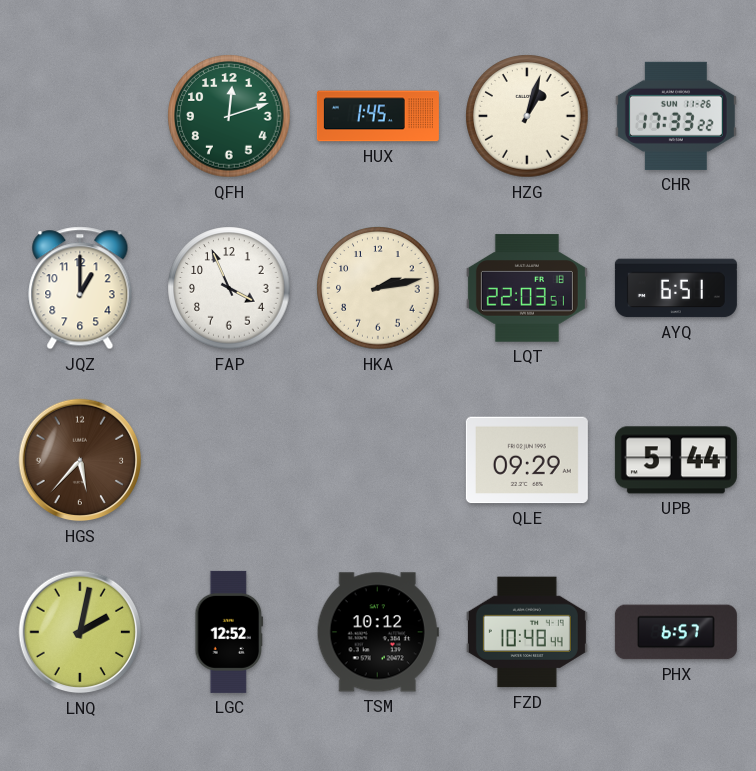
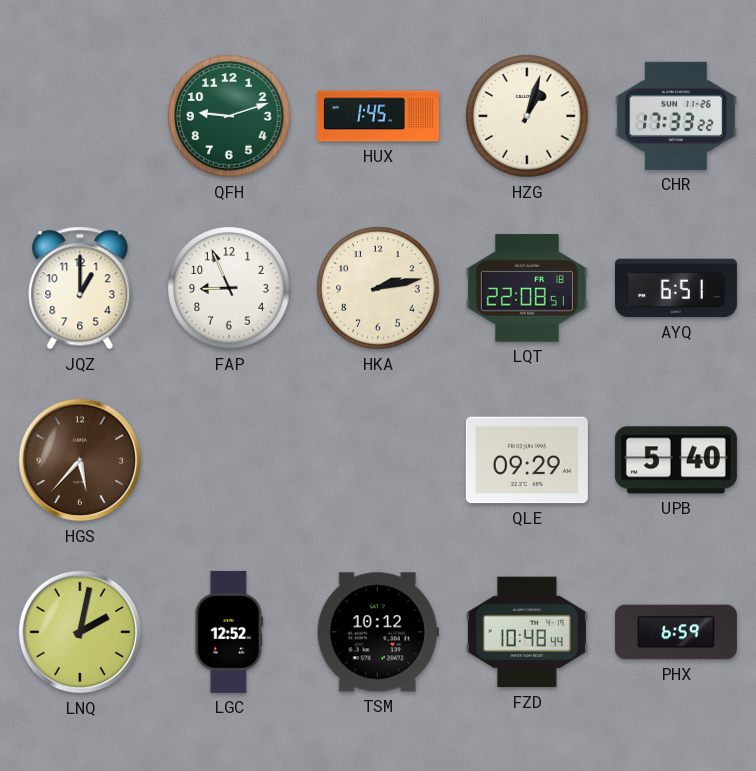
QFH: 12:12 -> 9:12 (229, 116)
FAP: 3:56 -> 8:56 (229, 288)
LQT: 22:03 -> 22:08 (527, 288)
UPB: 5:44 -> 5:40 (676, 460)
PHX: 6:57 -> 6:59 (676, 632)
